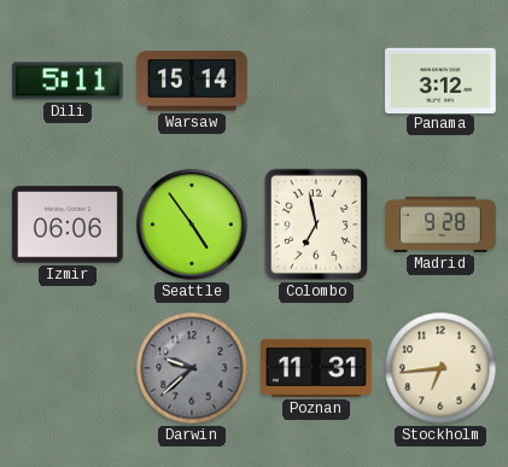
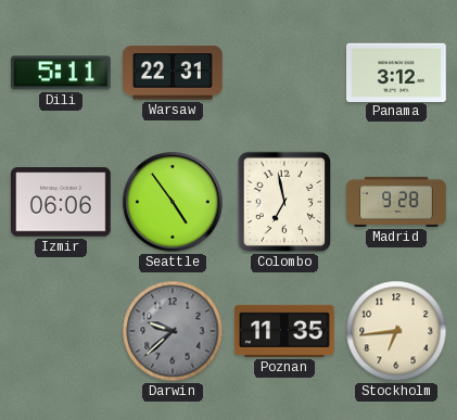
Warsaw: 15:14 -> 22:31 (174, 73)
Poznan: 11:31 -> 11:35 (285, 331)
